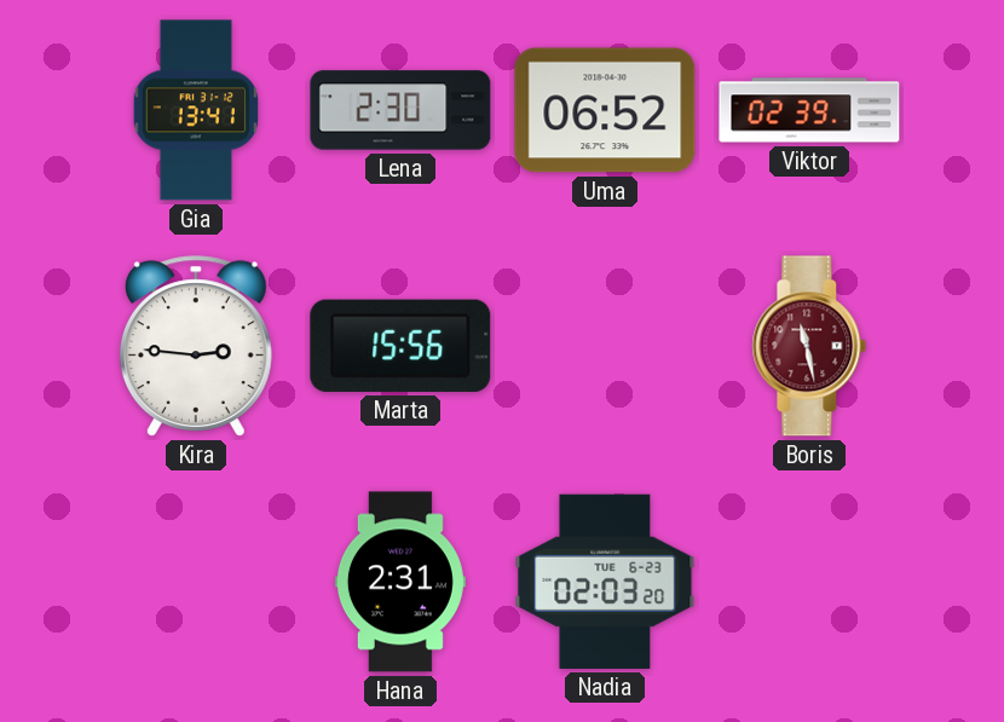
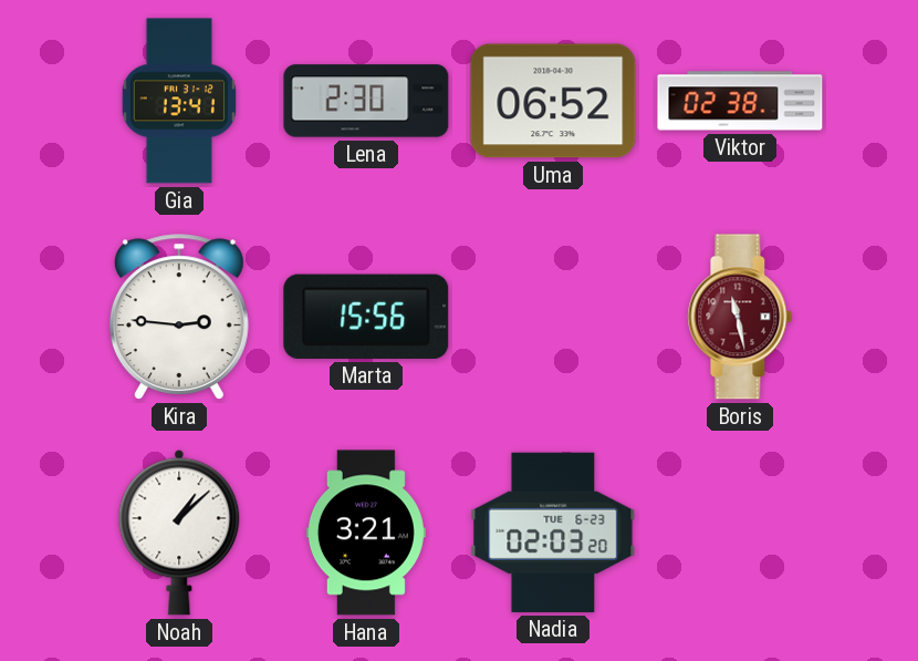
Viktor: 02:39 -> 02:38 (740, 101)
Noah: none -> 1:08 (179, 533)
Hana: 2:31 -> 3:21 (366, 533)
